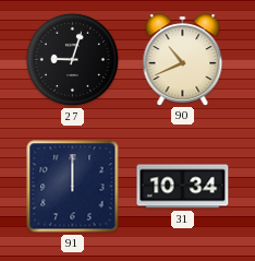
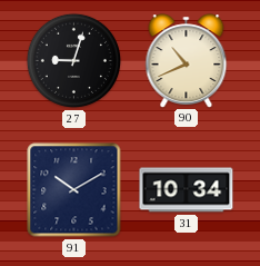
91: 12:00 -> 10:10 (74, 190)
